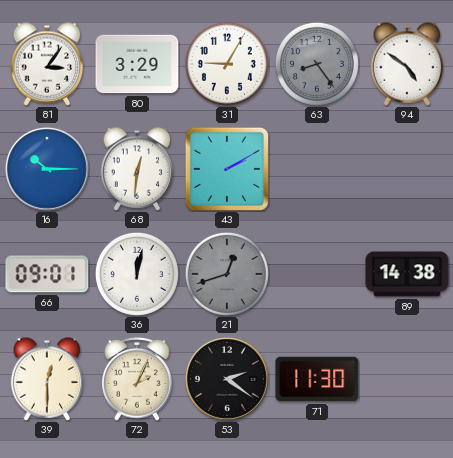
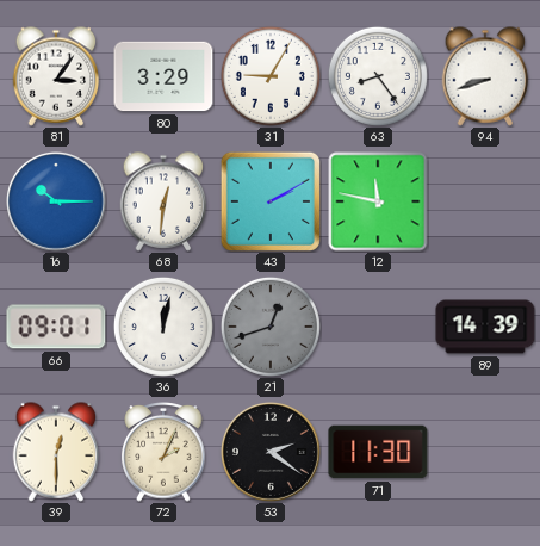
63 dial: grey -> white (378, 76)
94: 4:51 -> 8:42 (485, 76)
12: none -> 11:47 (378, 201)
89: 14:38 -> 14:39 (485, 327)
